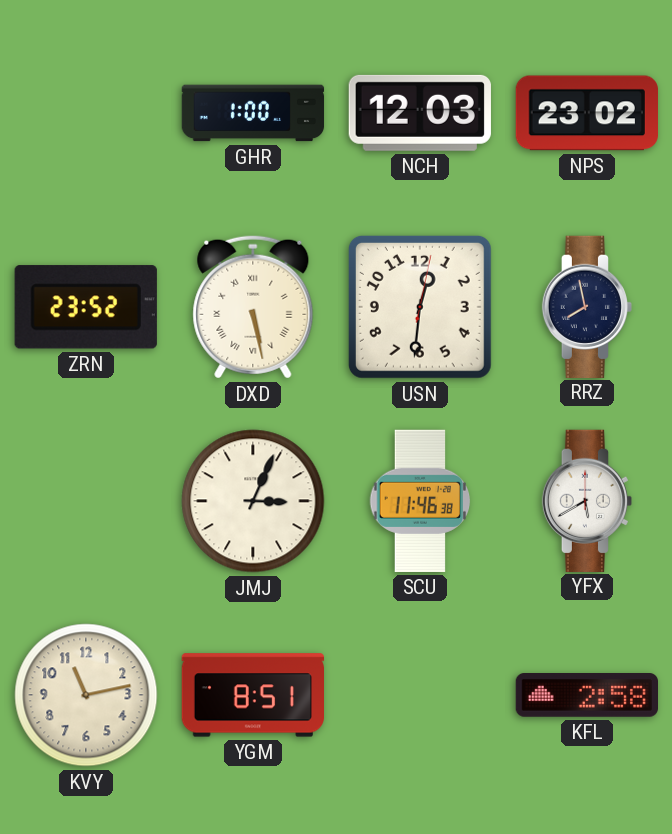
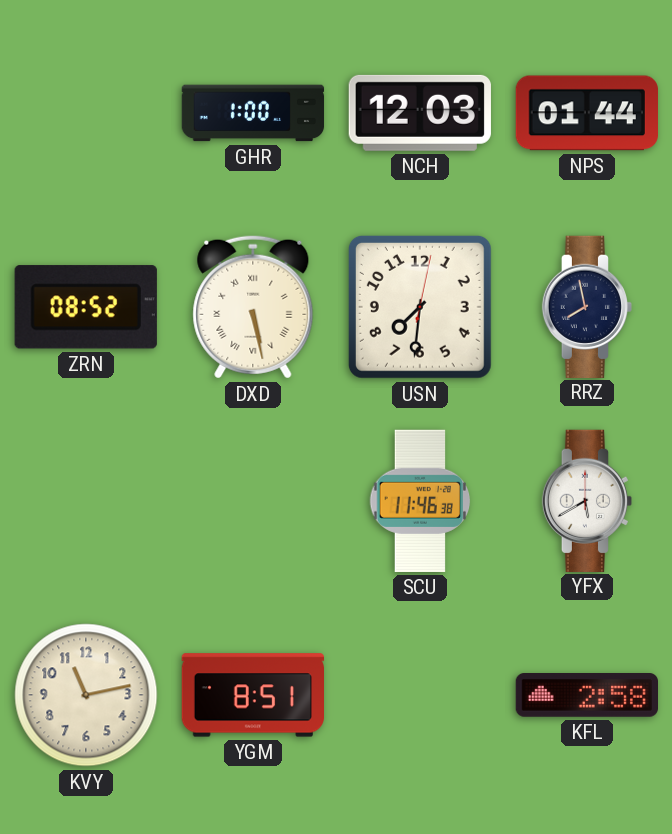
NPS: 23:02 -> 01:44 (587, 113)
ZRN: 23:52 -> 08:52 (86, 307)
USN: 12:31 -> 7:31 (420, 307)
JMJ: 3:04 -> none (253, 501)
